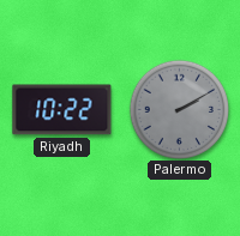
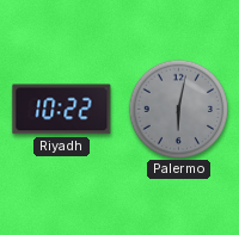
Palermo: 2:10 -> 6:02 (178, 109)
